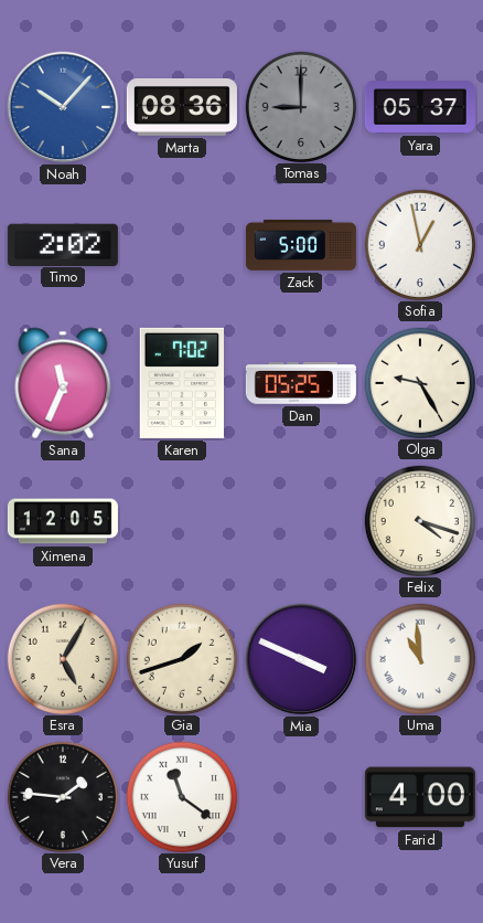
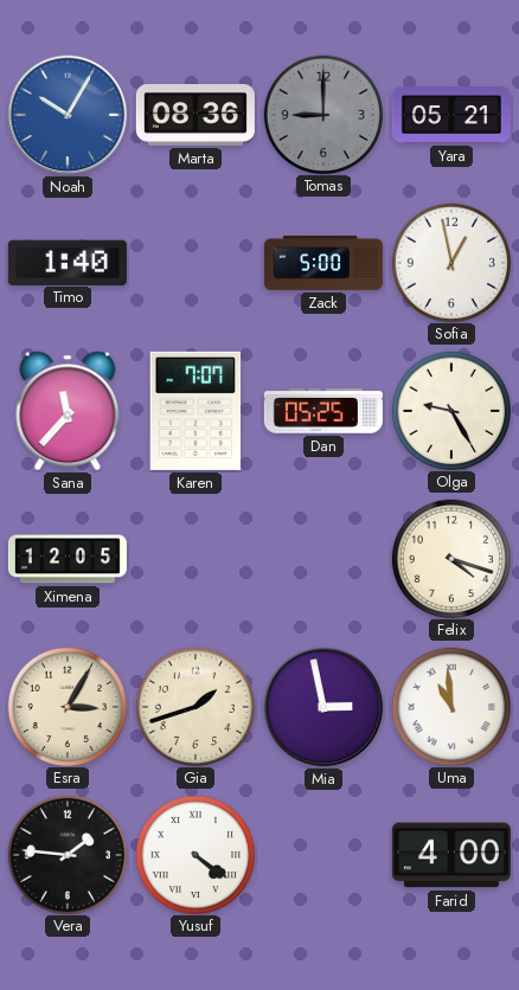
Noah: 10:07 -> 10:05 (68, 115)
Yara: 05:37 -> 05:21 (451, 115)
Timo: 2:02 -> 1:40 (68, 262)
Sana: 11:34 -> 11:37 (68, 411)
Karen: 7:02 -> 7:07 (194, 411)
Esra: 5:05 -> 3:05 (66, 706)
Mia: 3:49 -> 2:58 (323, 707)
Yusuf: 11:21 -> 4:21 (194, 854)
